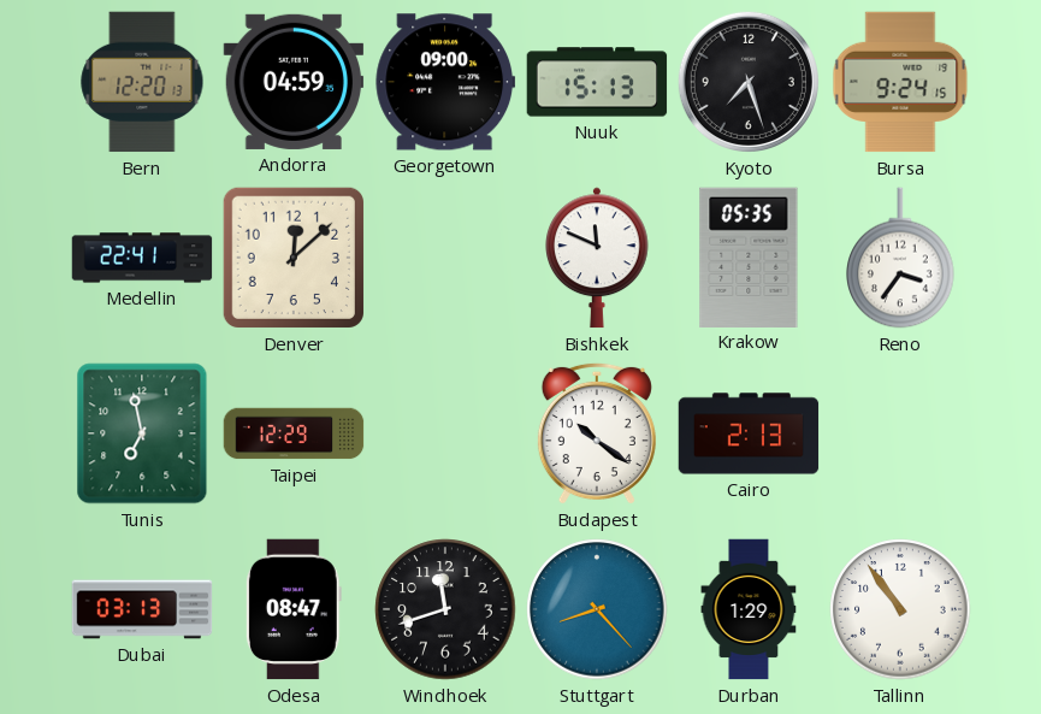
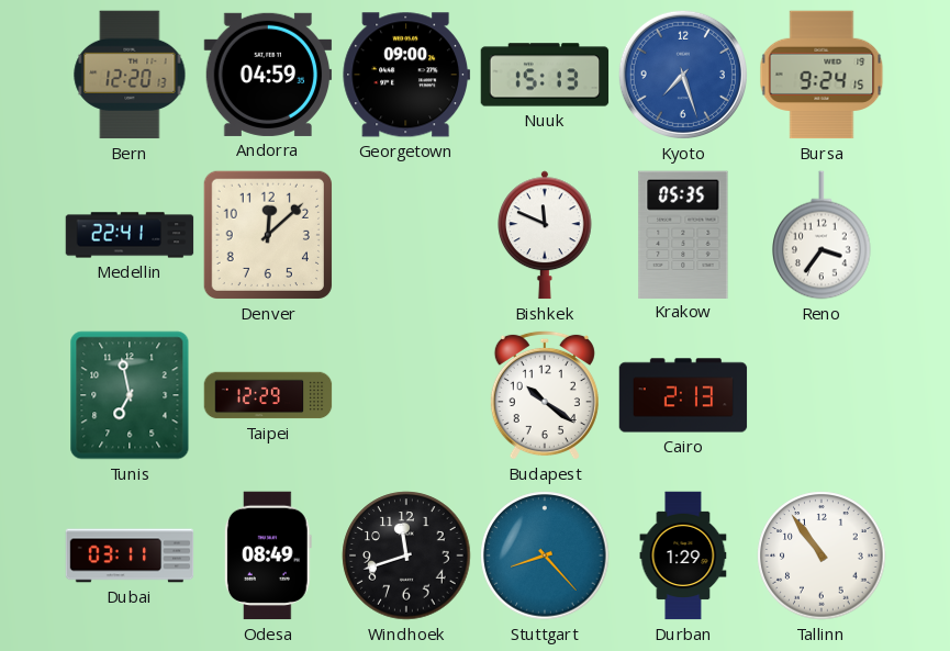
Kyoto dial: black -> blue (683, 75)
Dubai: 03:13 -> 03:11 (130, 555)
Odesa: 08:47 -> 08:49 (268, 555)
